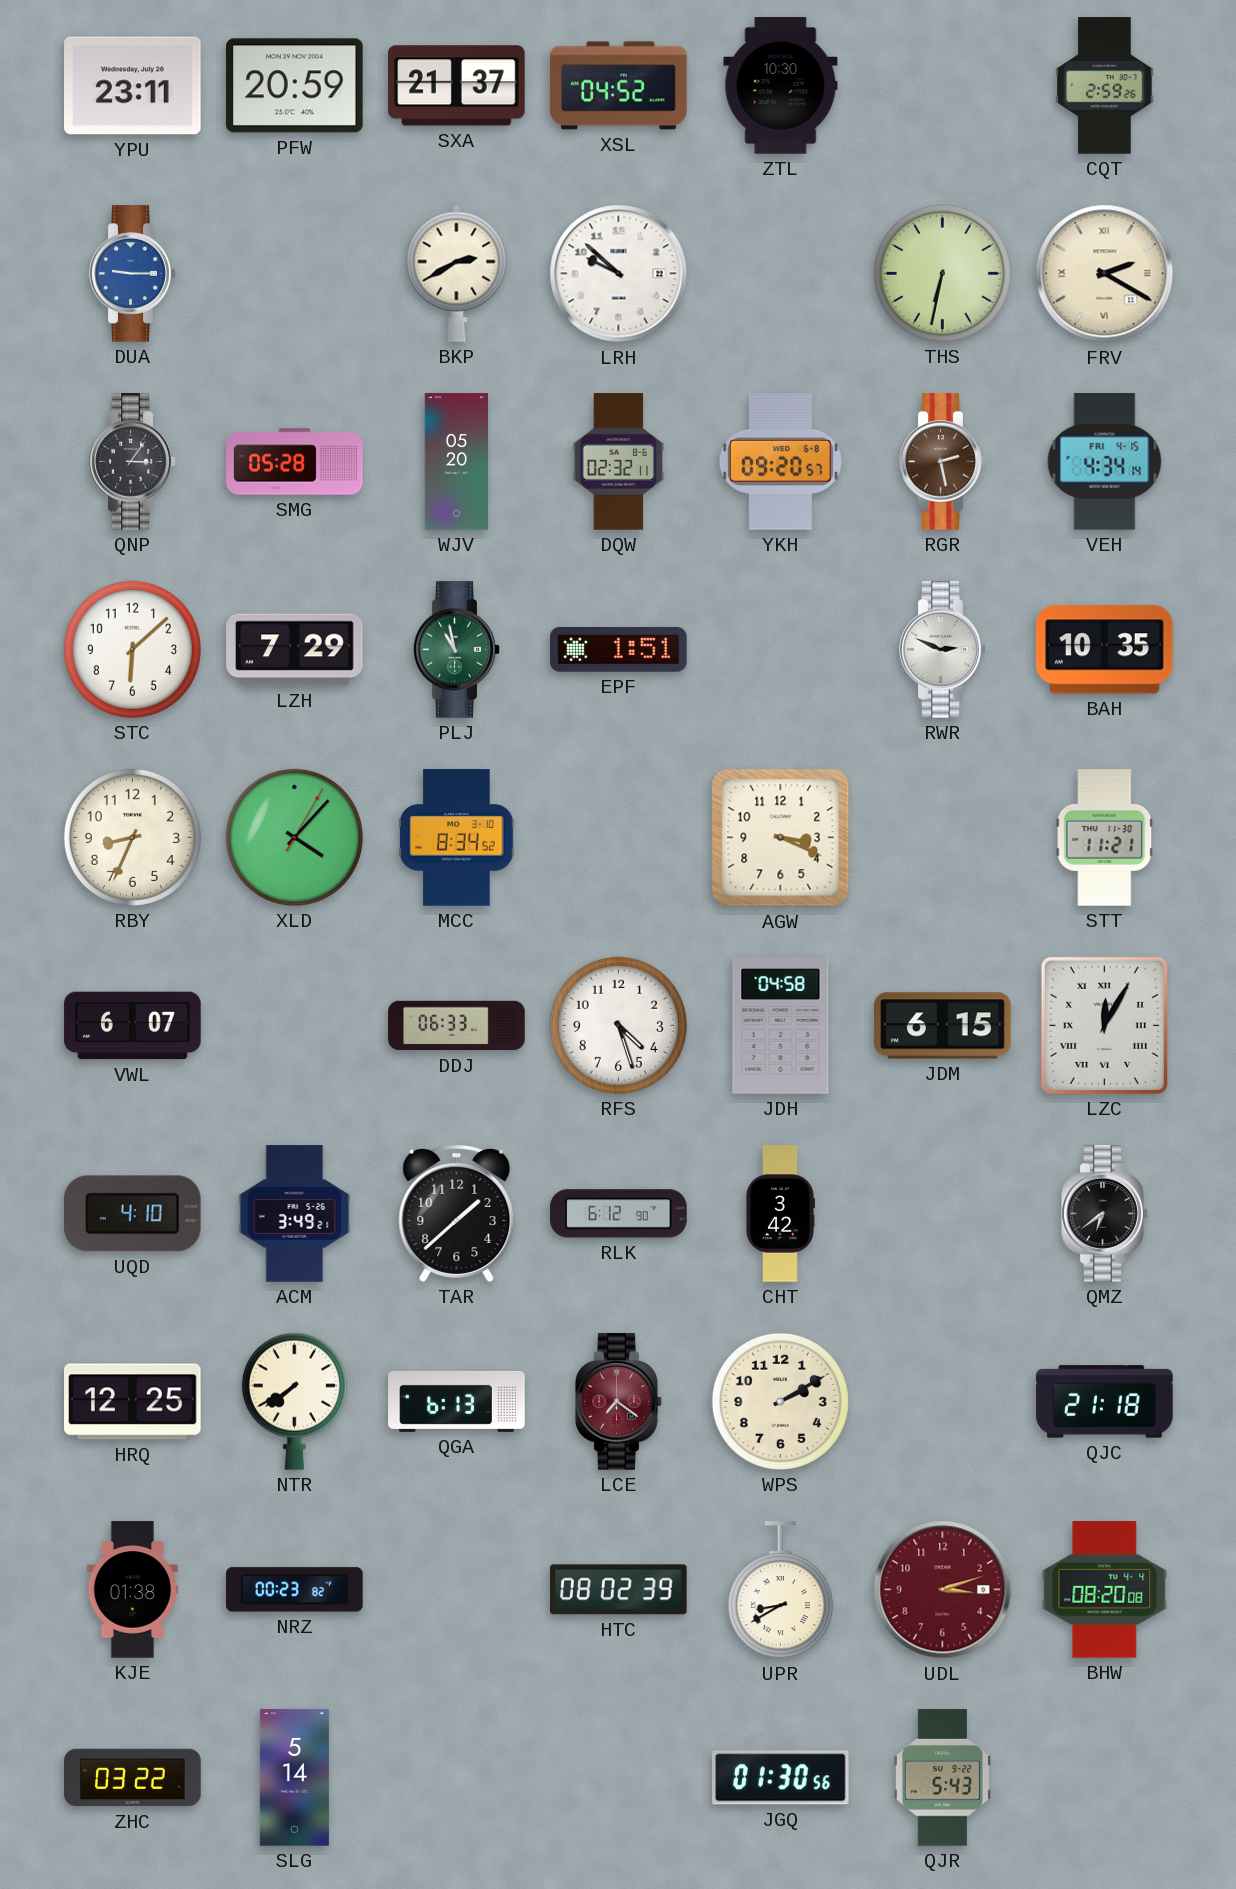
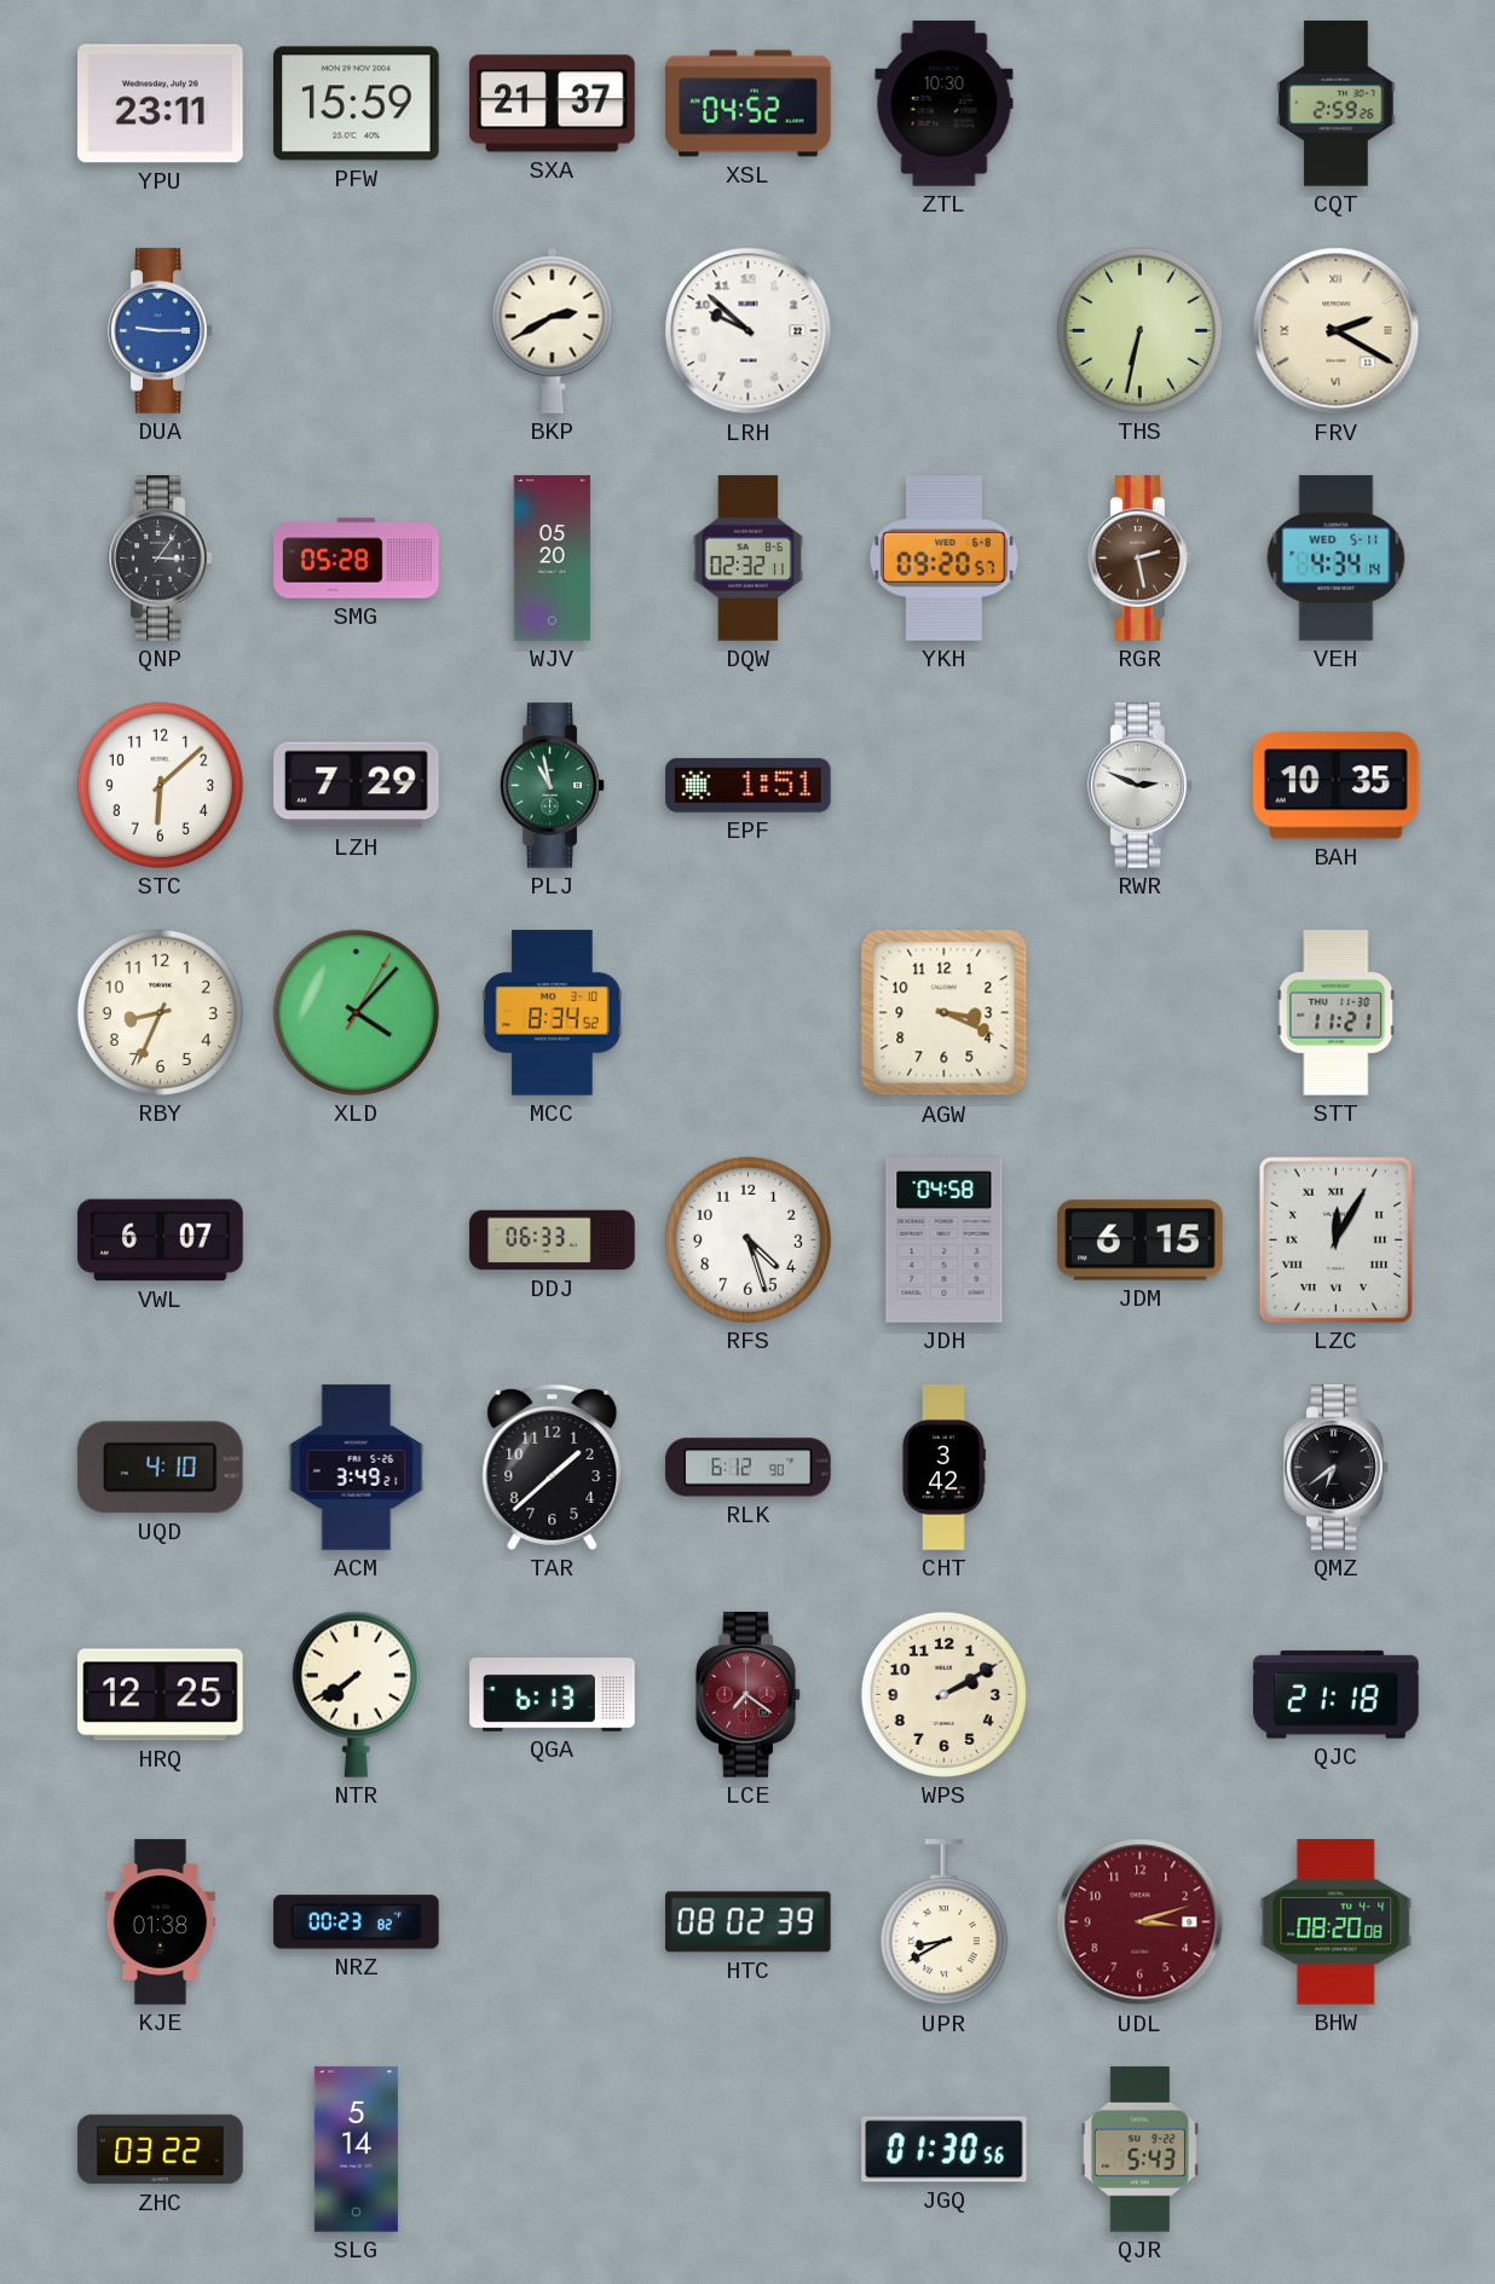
PFW: 20:59 -> 15:59 (357, 104)
VEH date: FRI 4-15 -> WED 5-11 (1337, 559)
